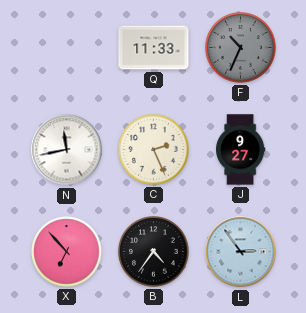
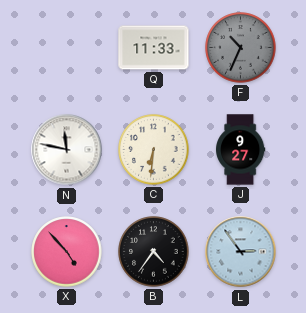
N: 11:43 -> 11:47 (67, 150)
C: 2:26 -> 6:31 (154, 150)
X: 6:53 -> 4:53 (67, 252)
